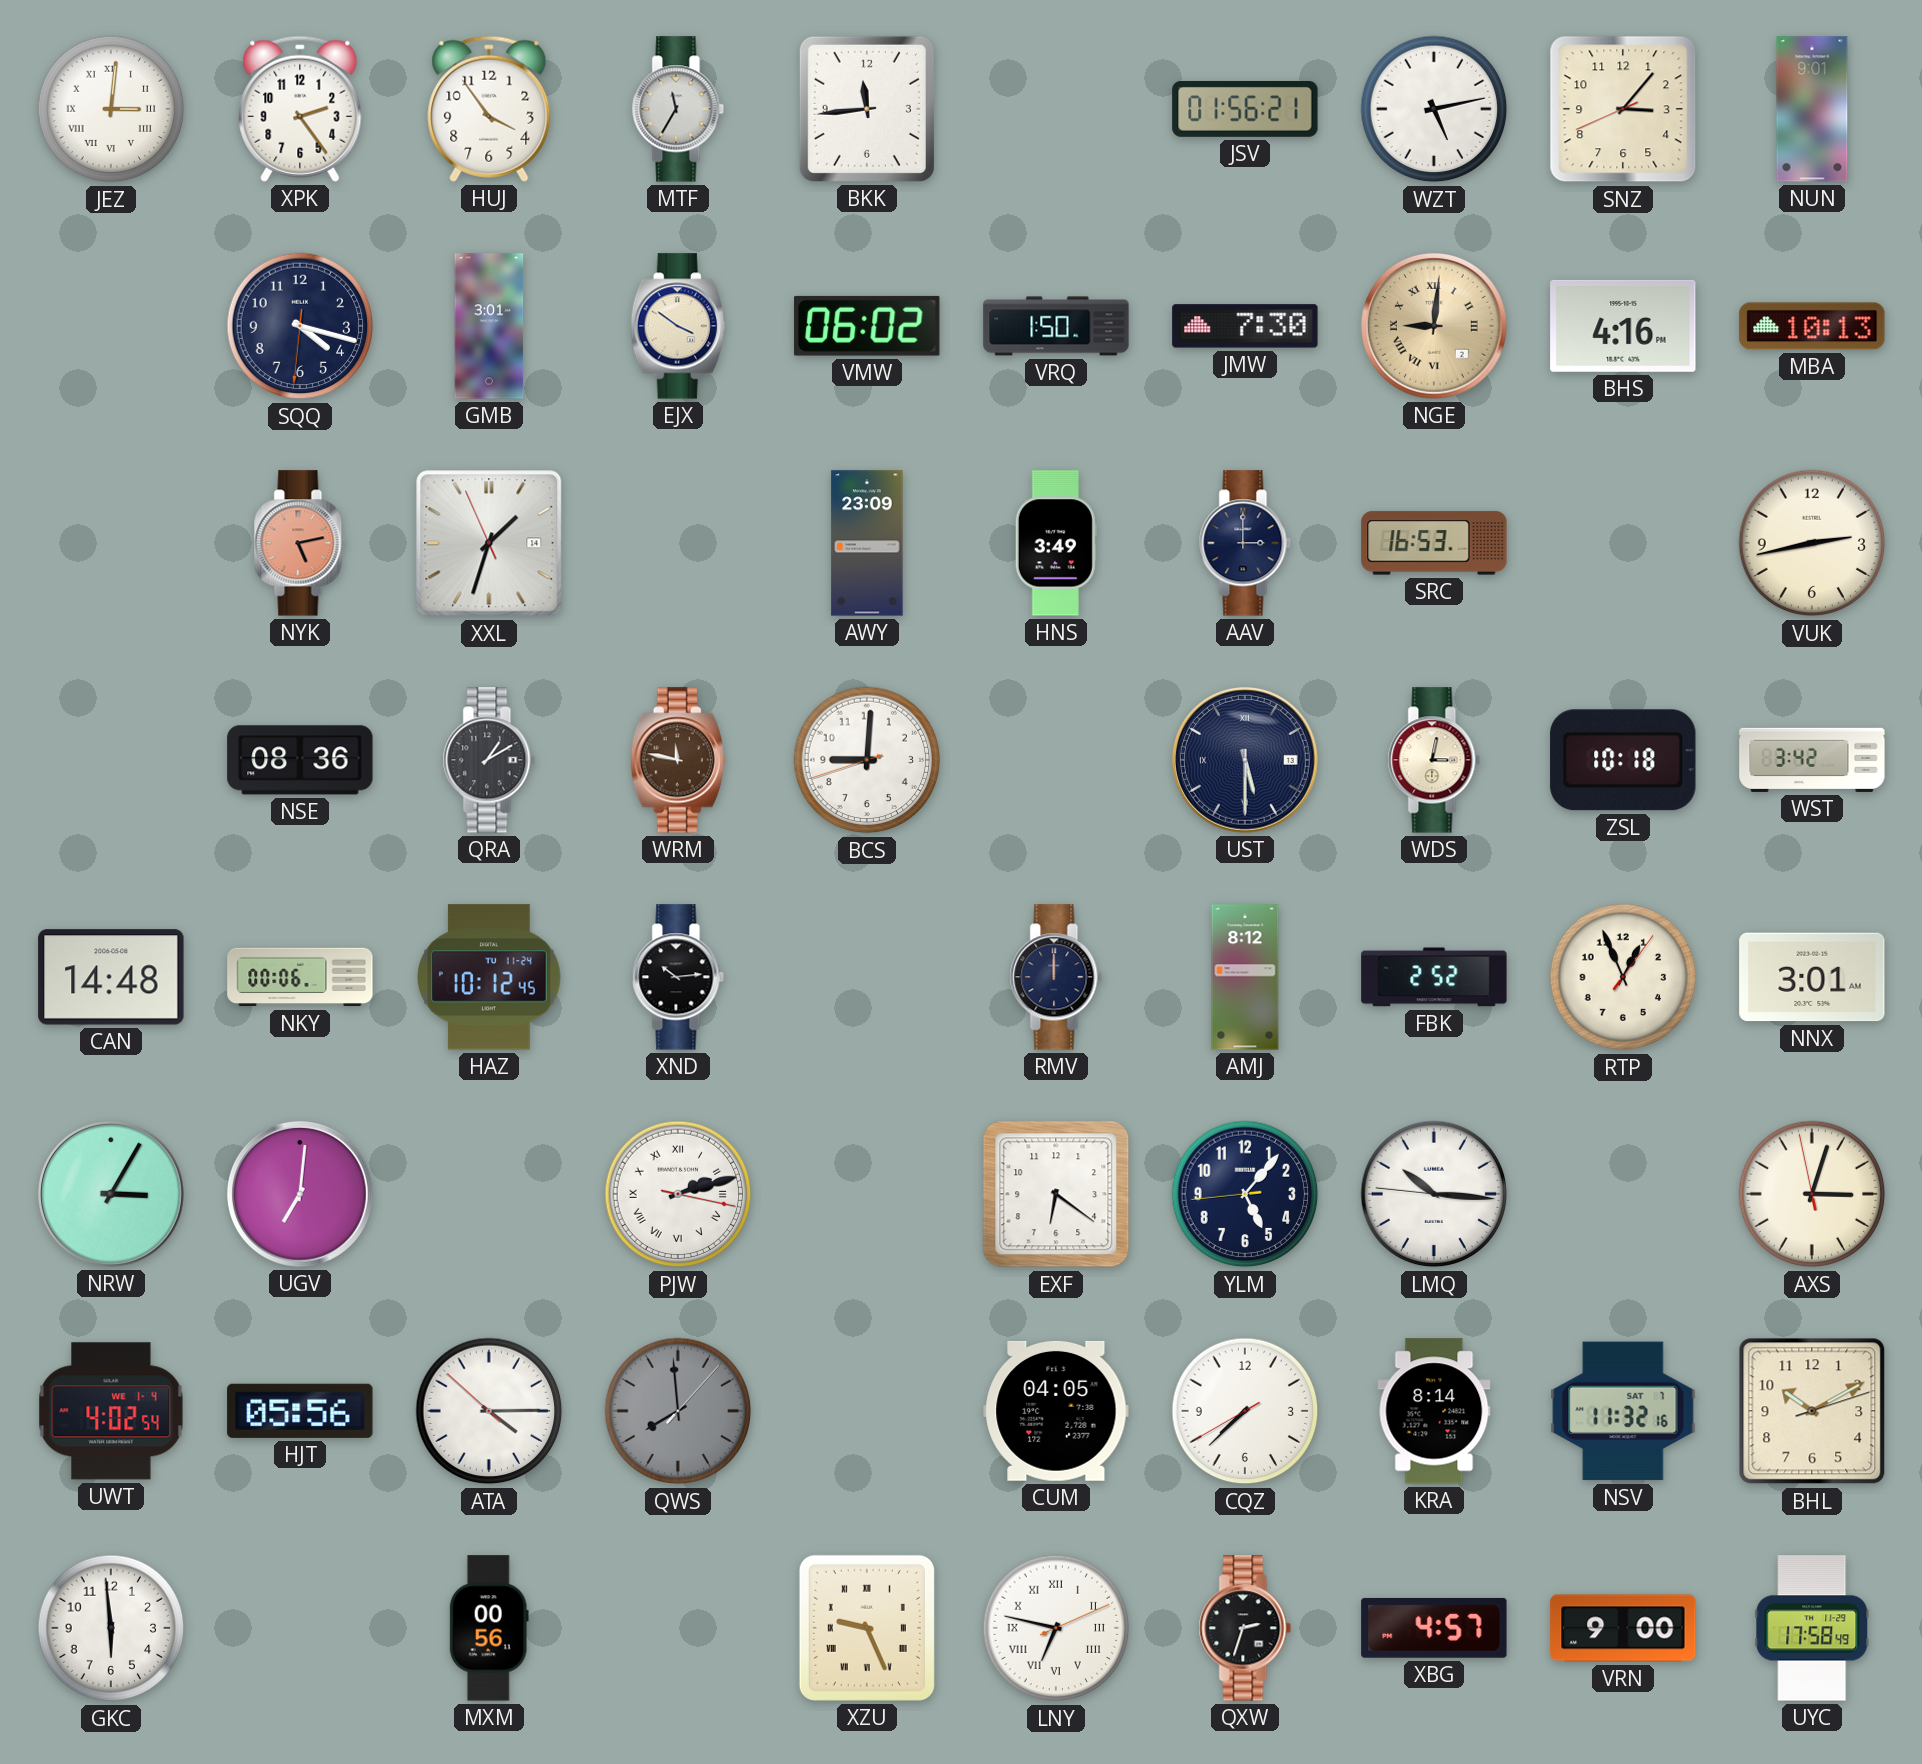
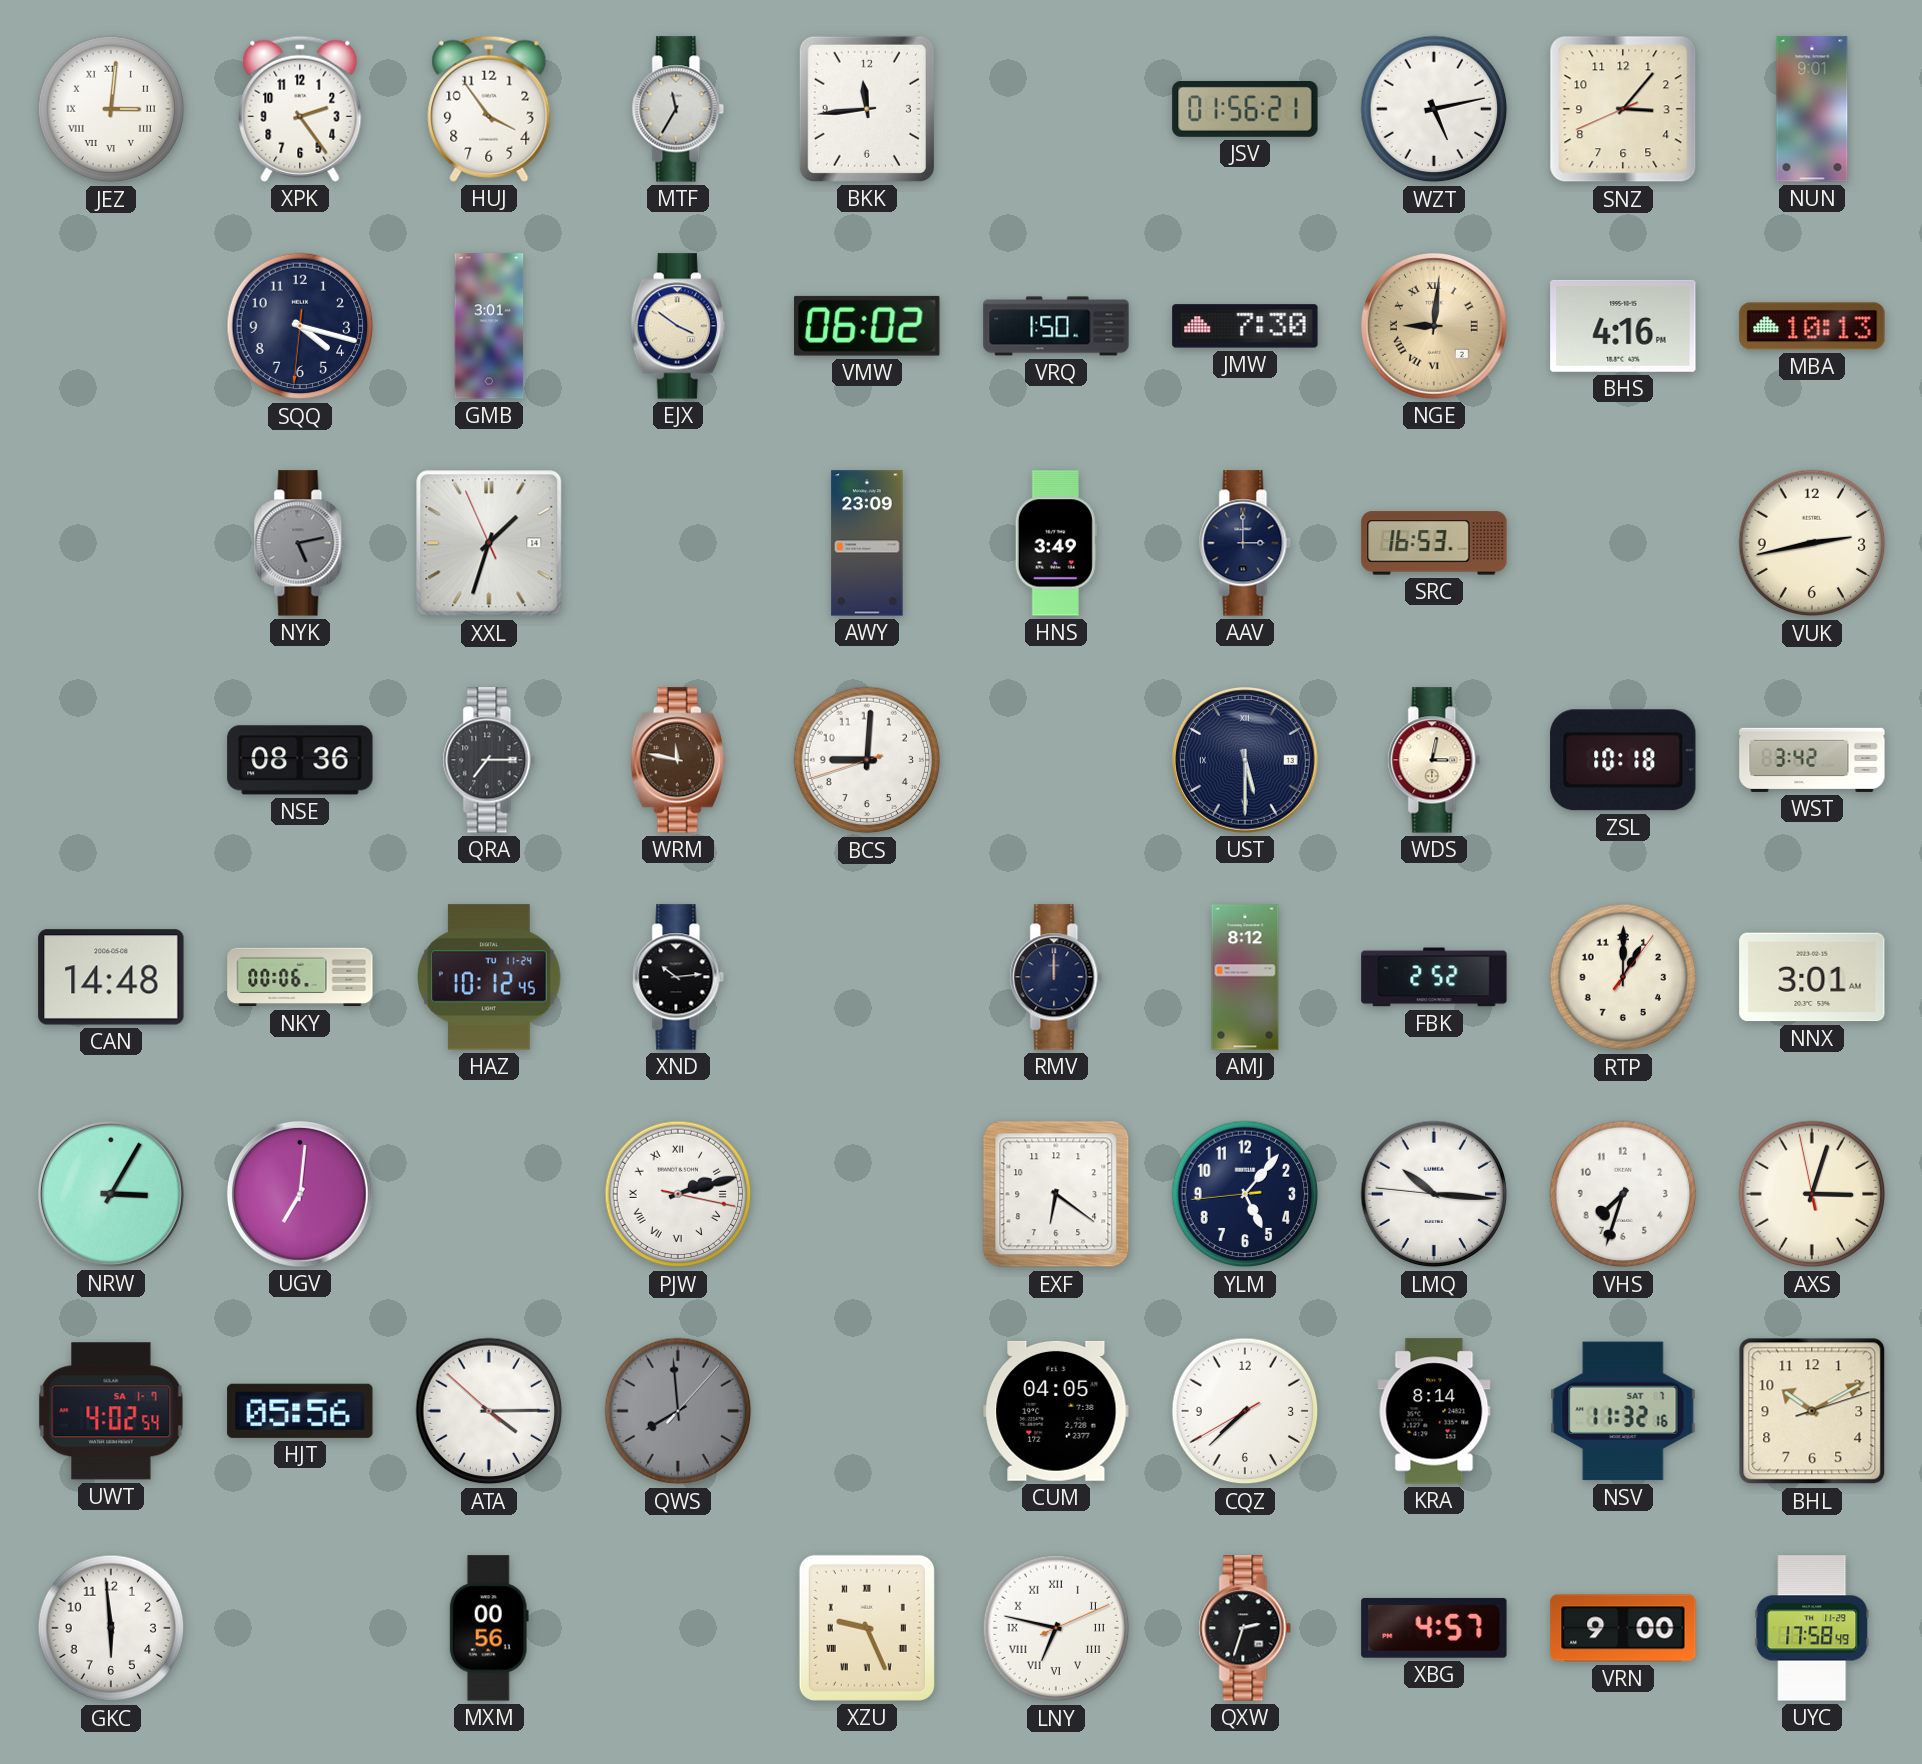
NYK dial: salmon -> grey (300, 543)
QRA: 1:10 -> 7:15 (489, 760)
RTP: 12:56 -> 1:00 (1623, 977)
VHS: none -> 7:33 (1623, 1194)
UWT date: WE 1-4 -> SA 1-7 (111, 1411)
